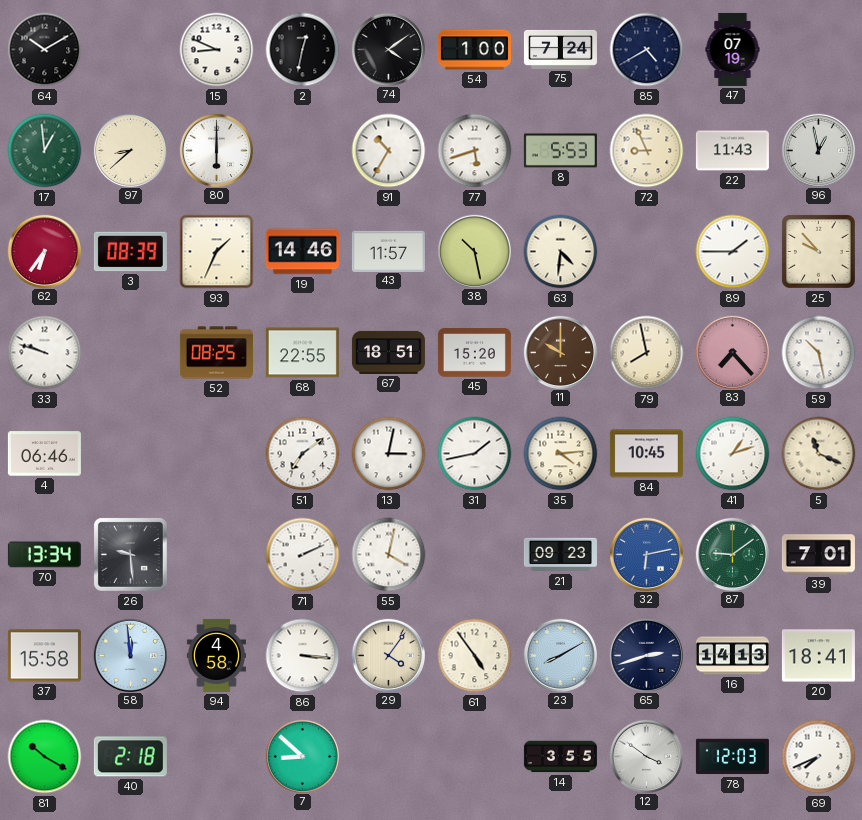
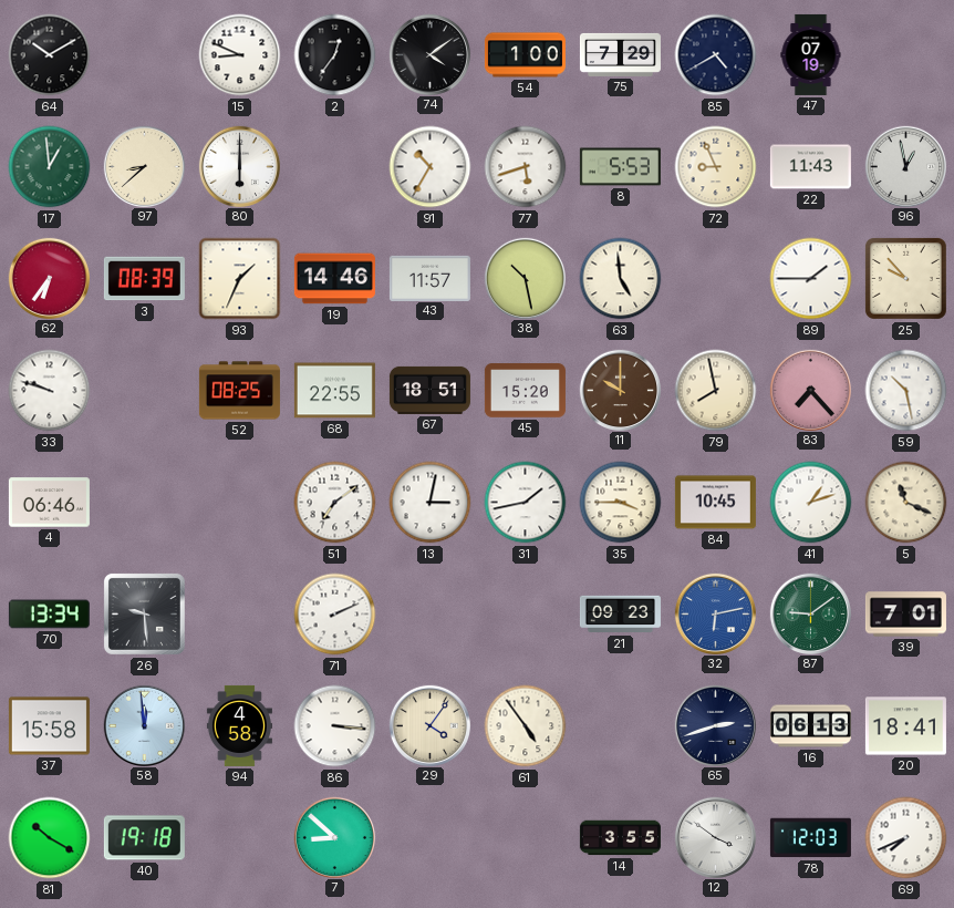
2: 12:32 -> 12:36 (335, 55)
75: 7:24 -> 7:29 (620, 54)
63: 4:31 -> 4:59 (621, 279)
35: 4:14 -> 3:45 (621, 503)
55: 4:02 -> none (389, 555)
23: 8:10 -> none (560, 655)
16: 14:13 -> 06:13 (810, 726)
40: 2:18 -> 19:18 (144, 838)
